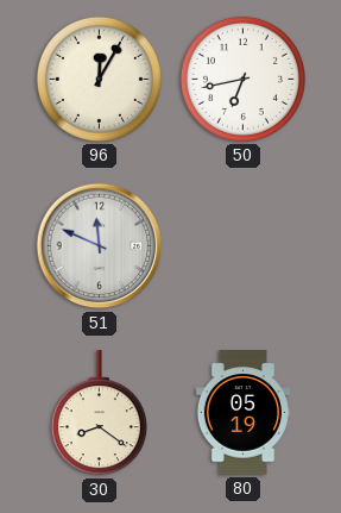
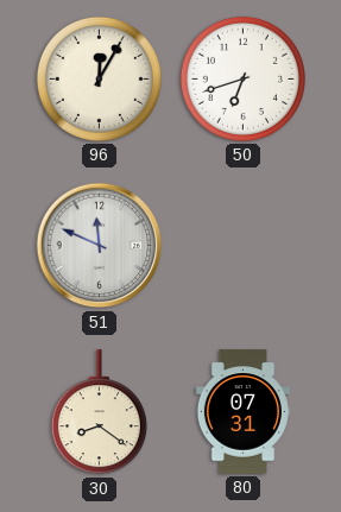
50: 6:43 -> 6:42 (242, 78)
80: 05:19 -> 07:31 (242, 412)
